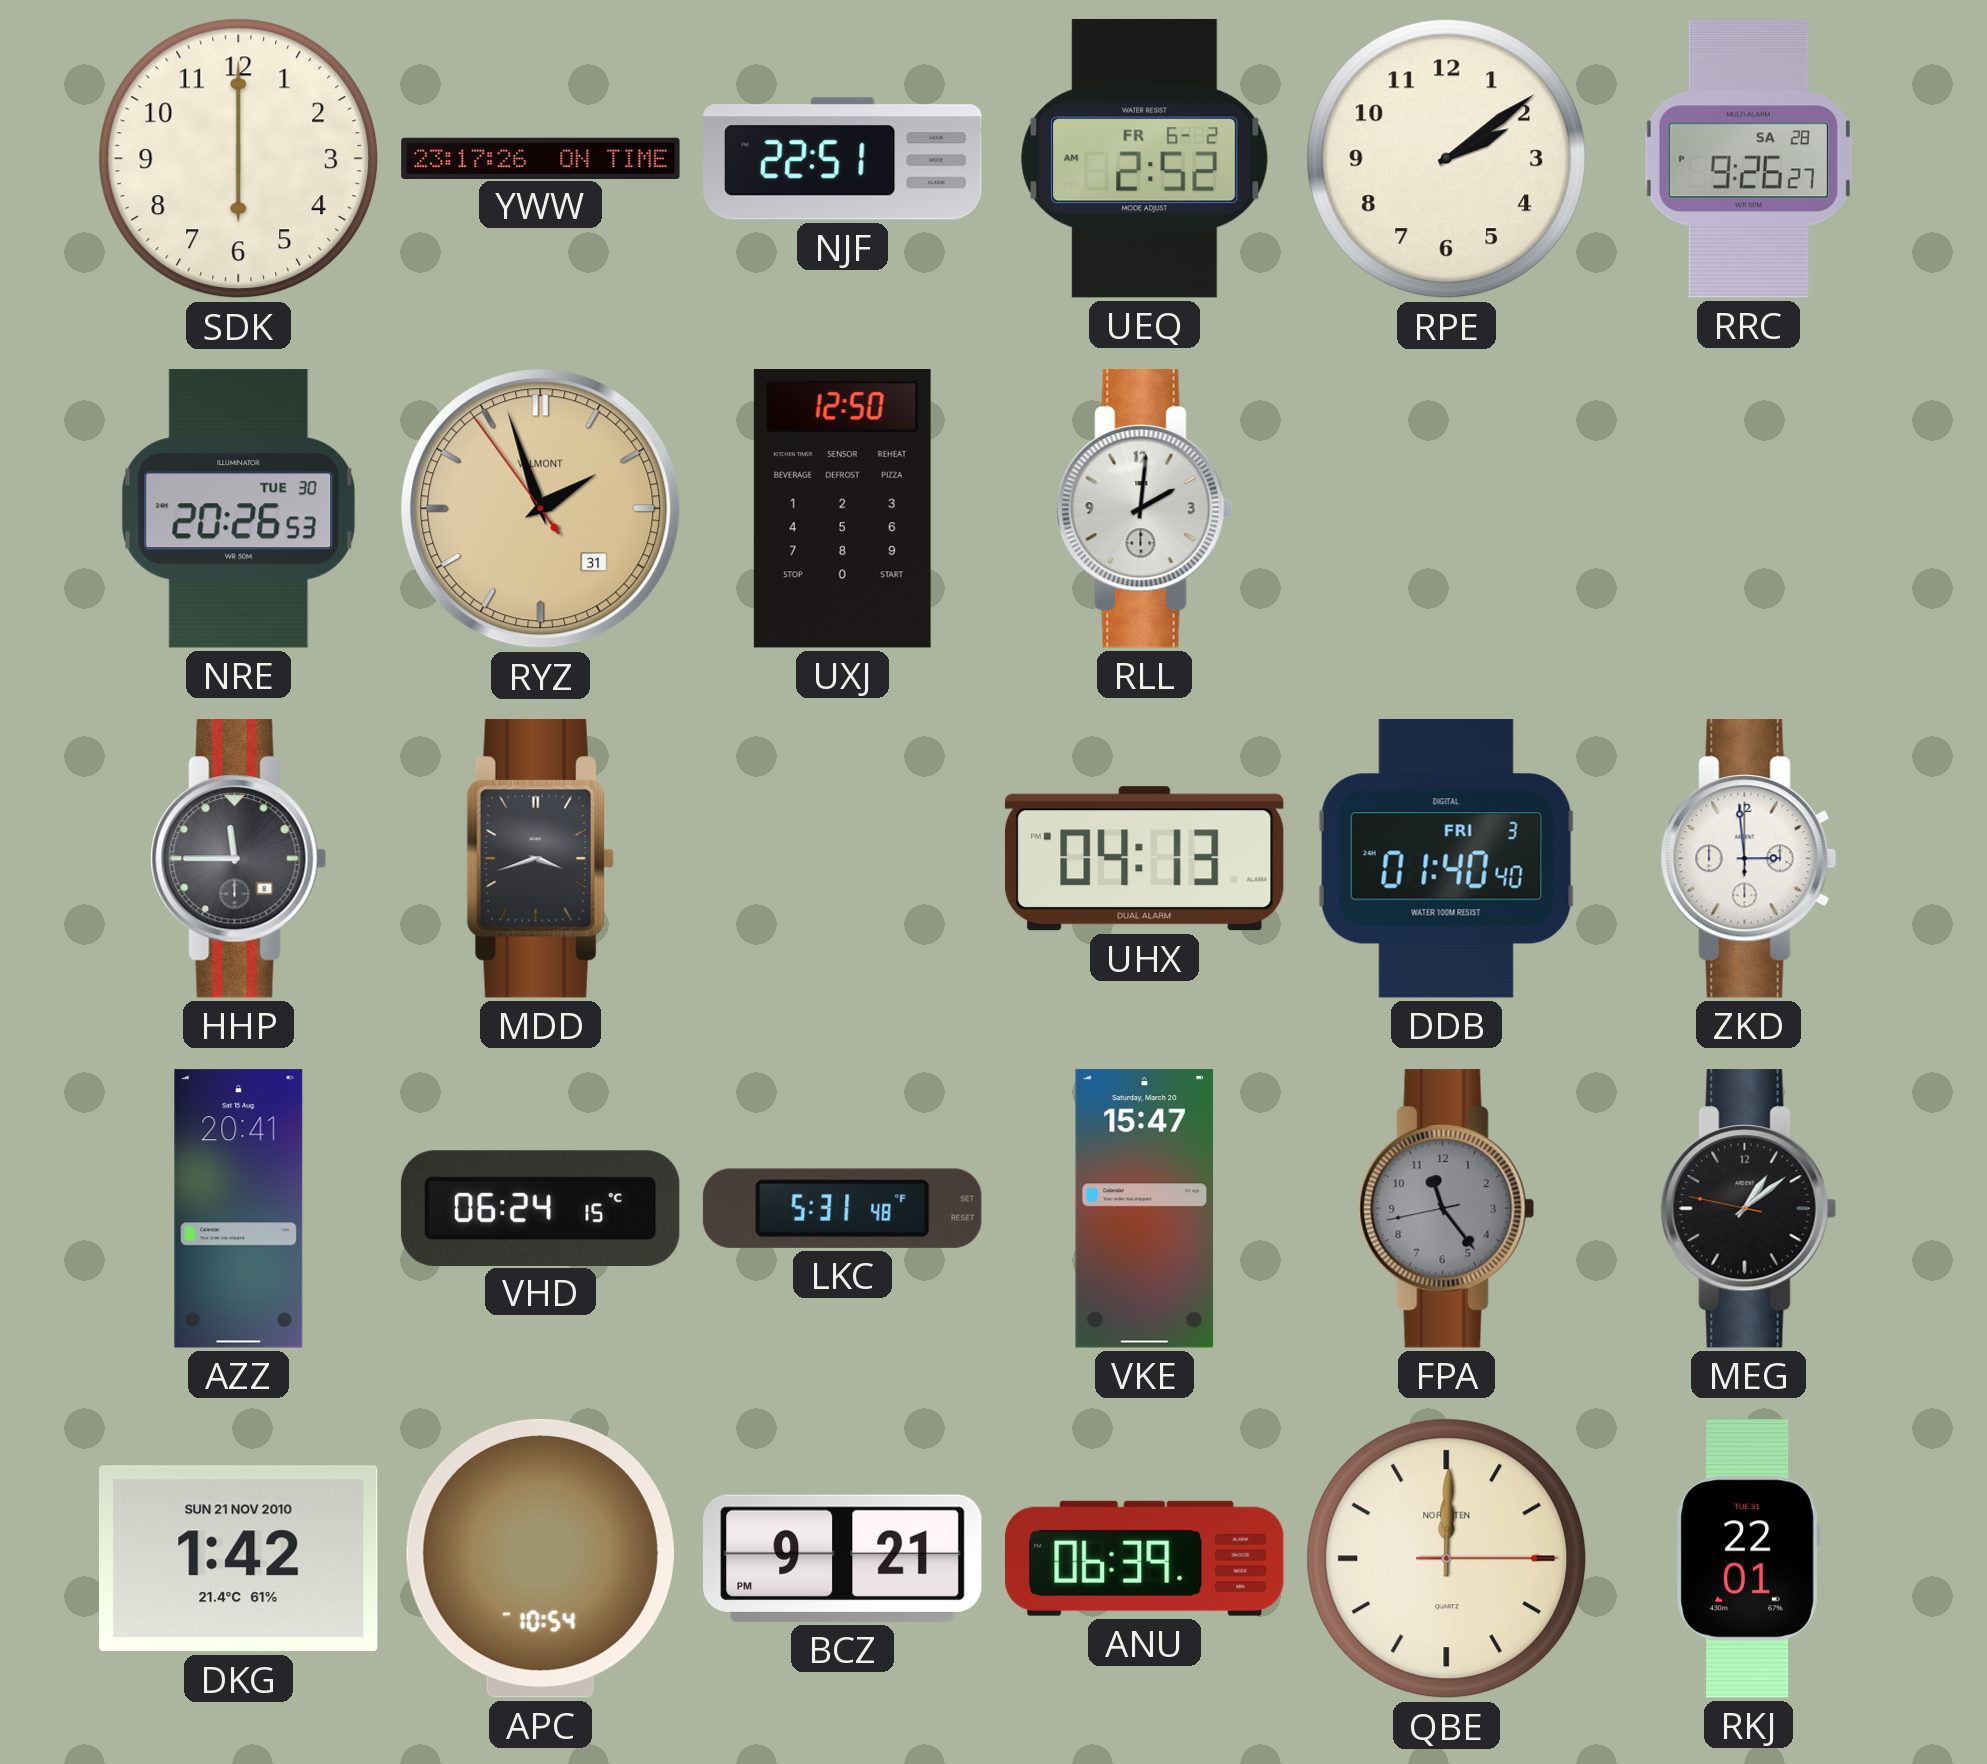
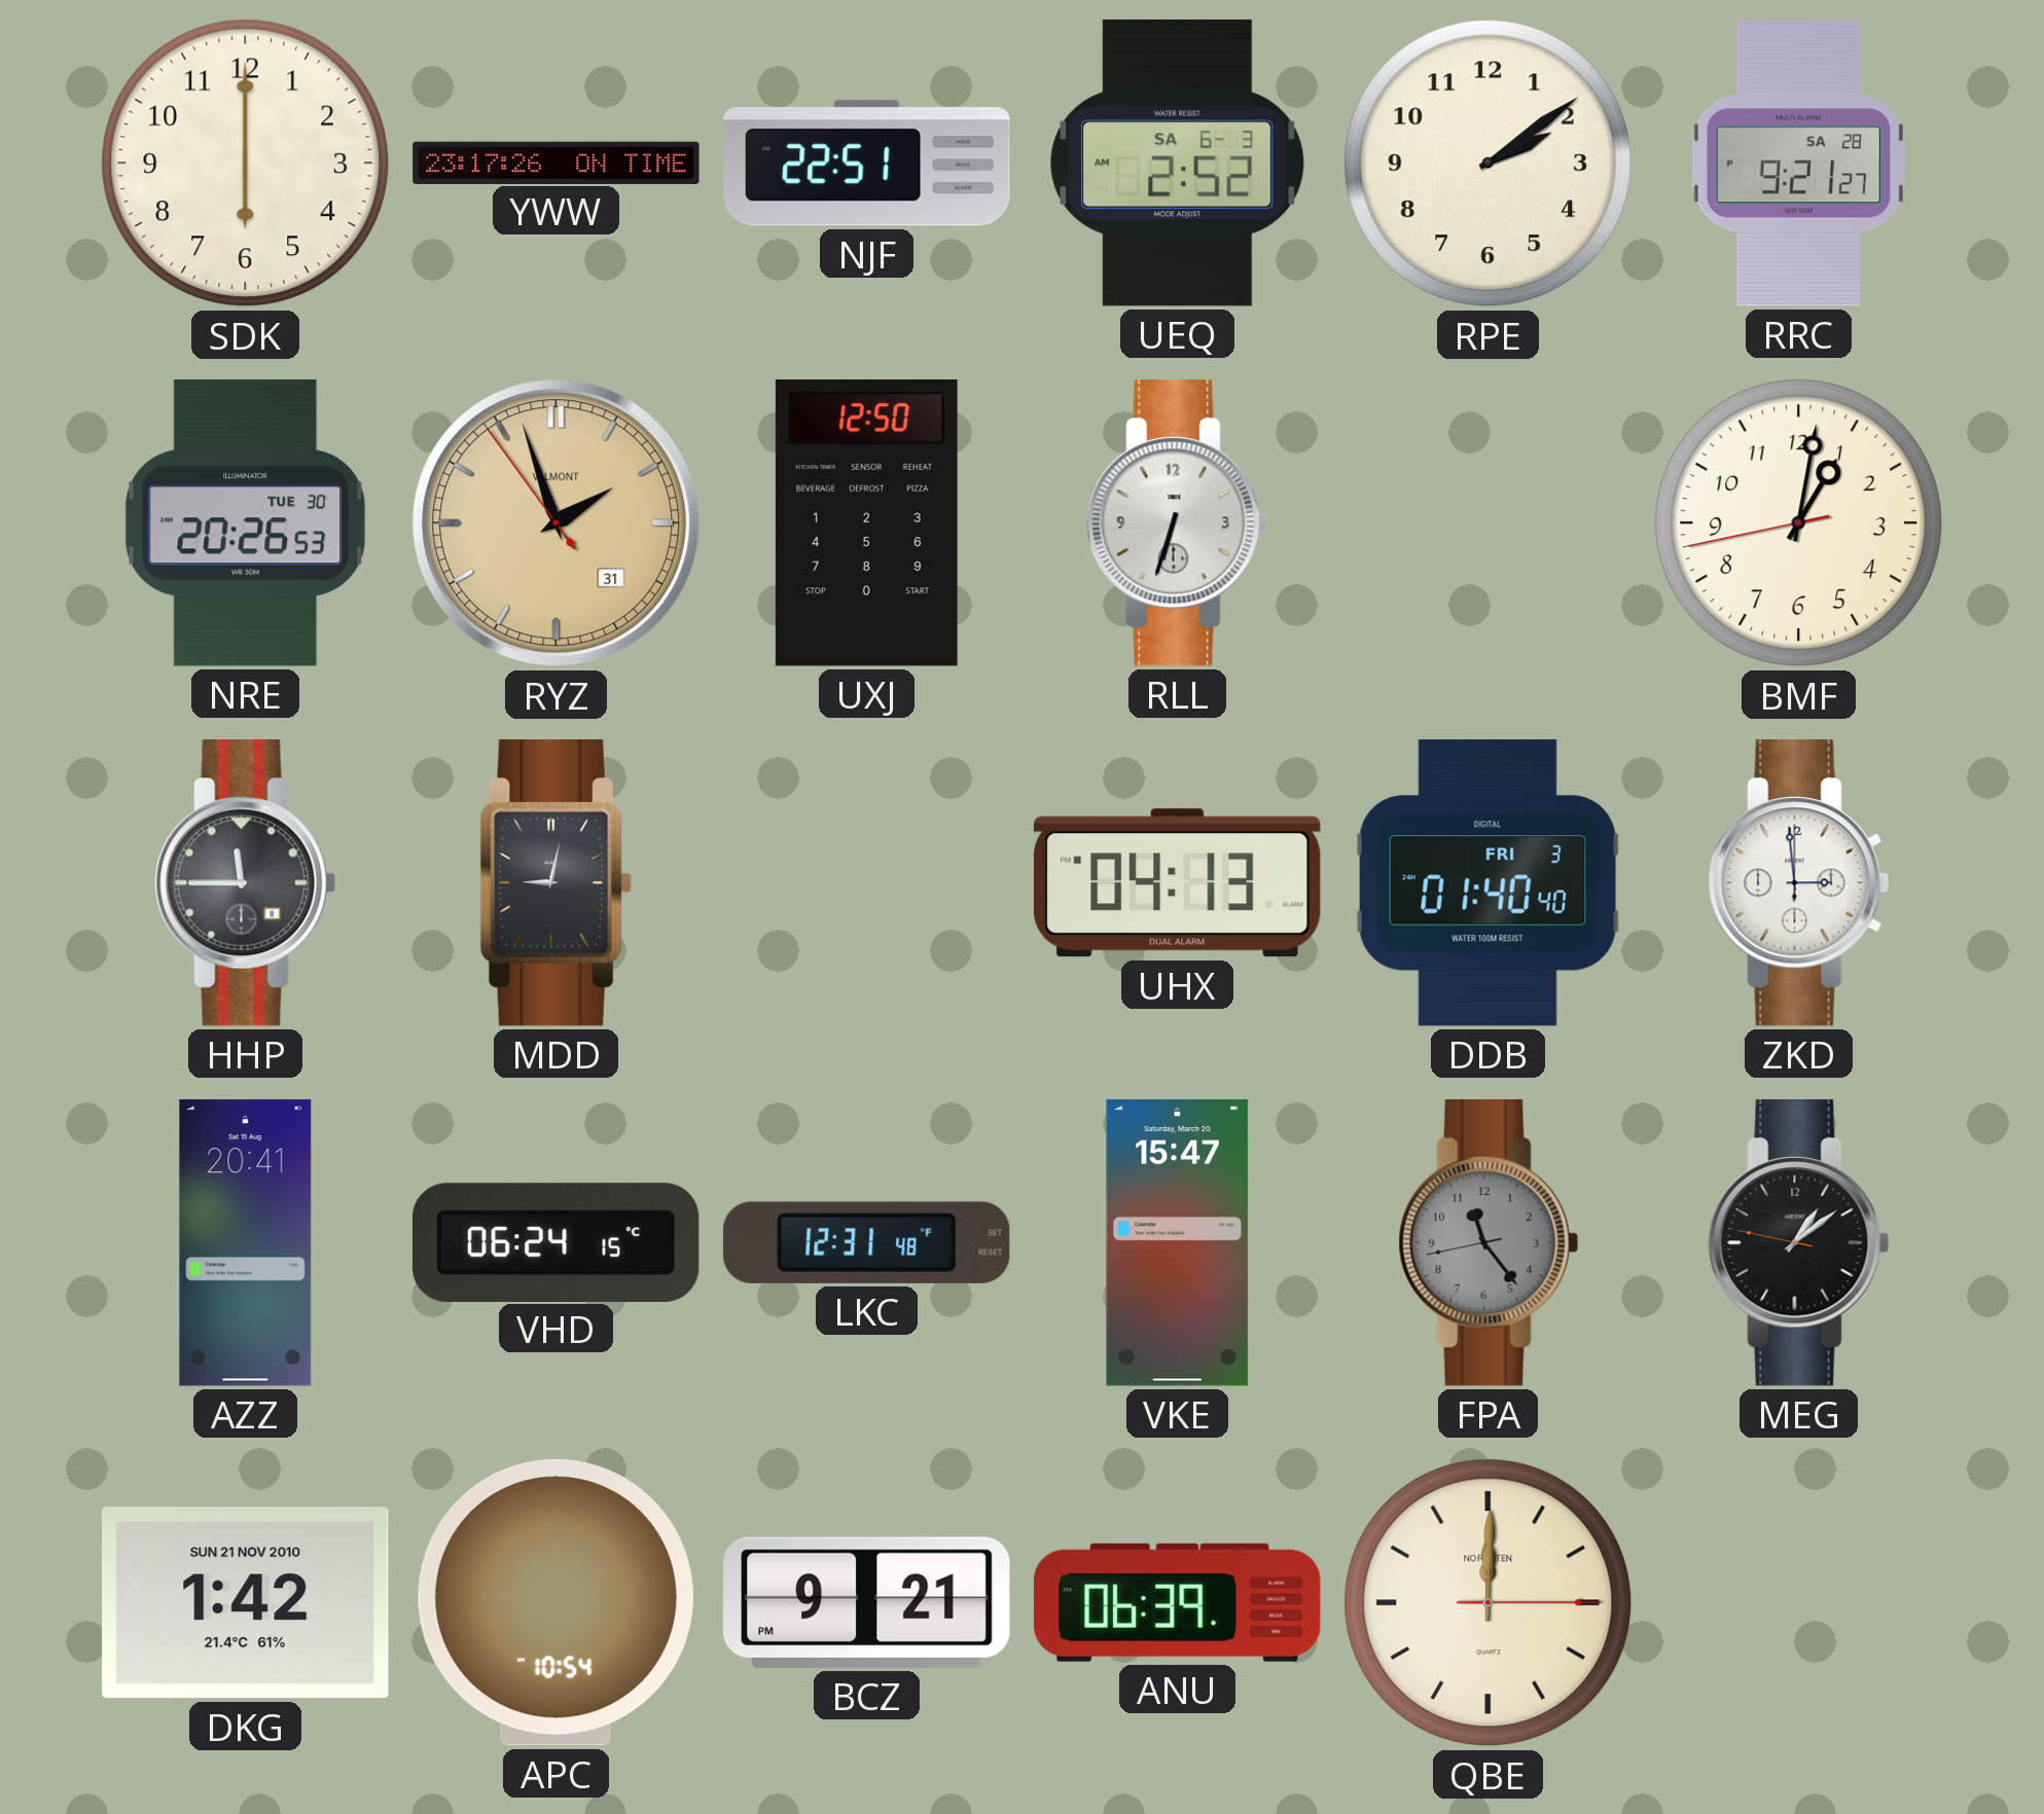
UEQ date: FR 6-2 -> SA 6-3 (1178, 162)
RRC: 9:26 -> 9:21 (1798, 164)
RLL: 2:01 -> 6:33 (1178, 523)
BMF: none -> 1:01 (1799, 523)
MDD: 3:42 -> 9:02 (555, 883)
LKC: 5:31 -> 12:31 (866, 1242)
RKJ: 22:01 -> none (1748, 1559)
